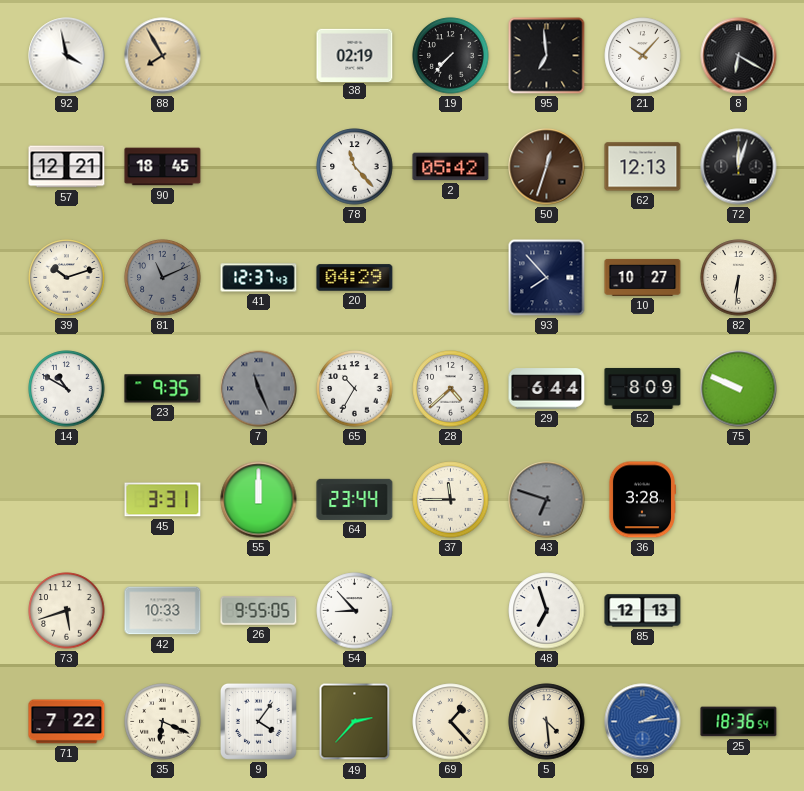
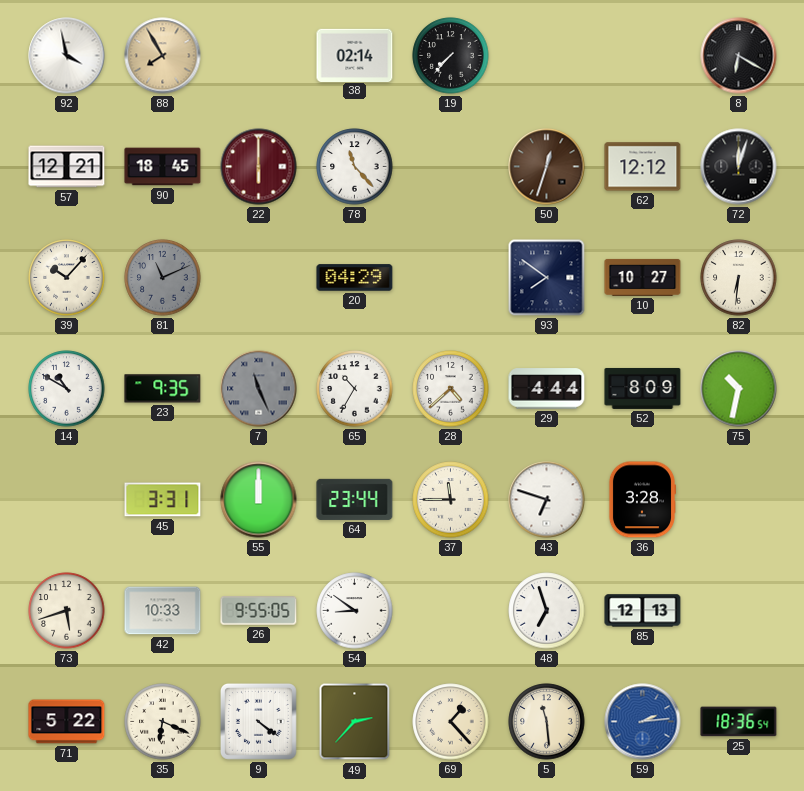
38: 02:19 -> 02:14 (355, 55)
95: 6:59 -> none (547, 56)
21: 10:07 -> none (643, 56)
22: none -> 6:00 (259, 167)
2: 05:42 -> none (451, 167)
62: 12:13 -> 12:12 (643, 167)
39: 10:12 -> 10:07 (67, 278)
41: 12:37 -> none (259, 278)
93: 7:53 -> 7:51 (547, 278)
29: 6:44 -> 4:44 (547, 389)
75: 9:49 -> 10:32 (739, 389)
43 dial: grey -> white (547, 500)
54: 8:53 -> 8:51 (355, 611)
71: 7:22 -> 5:22 (67, 722)
9: 4:06 -> 4:21 (258, 721)
5: 4:29 -> 11:29 (547, 722)
